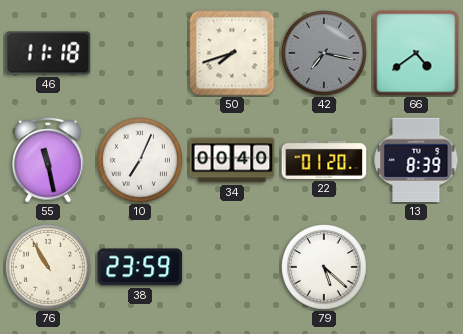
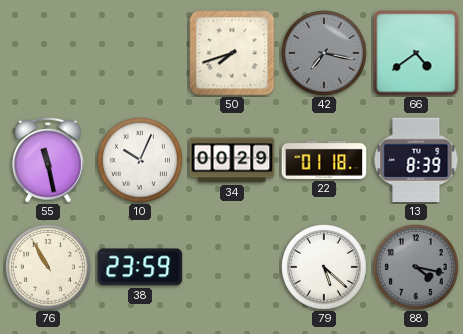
46: 11:18 -> none (48, 53)
10: 7:04 -> 10:04 (141, 161)
34: 00:40 -> 00:29 (232, 160)
22: 01:20 -> 01:18 (324, 160)
88: none -> 4:17 (417, 268)
